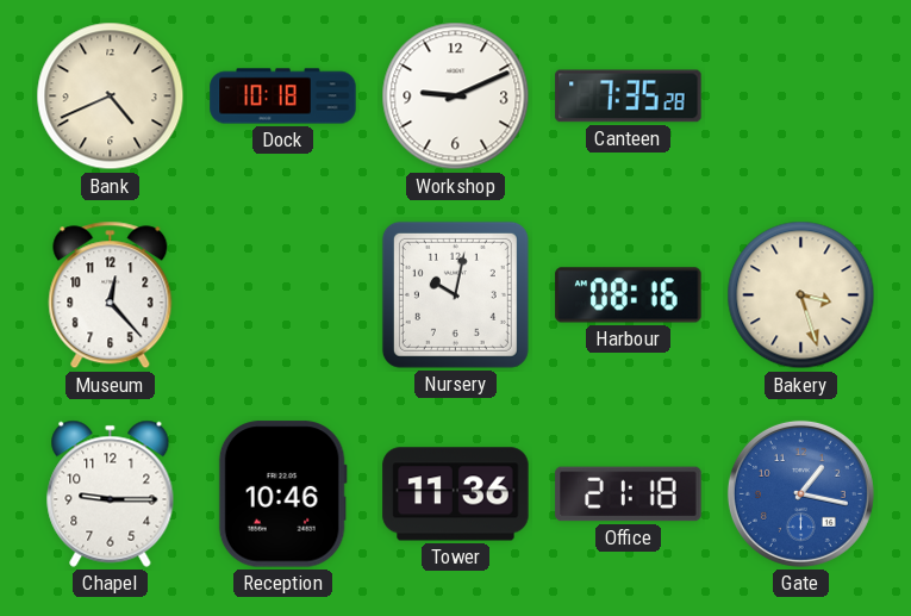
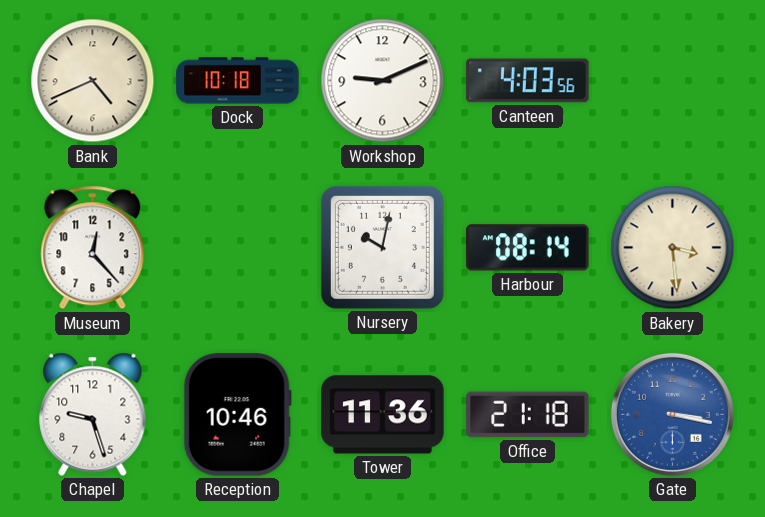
Canteen: 7:35 -> 4:03 (528, 81)
Harbour: 08:16 -> 08:14 (528, 248)
Bakery: 3:27 -> 3:29 (673, 248)
Chapel: 9:15 -> 9:27 (93, 414)
Gate: 1:17 -> 3:17 (672, 414)
